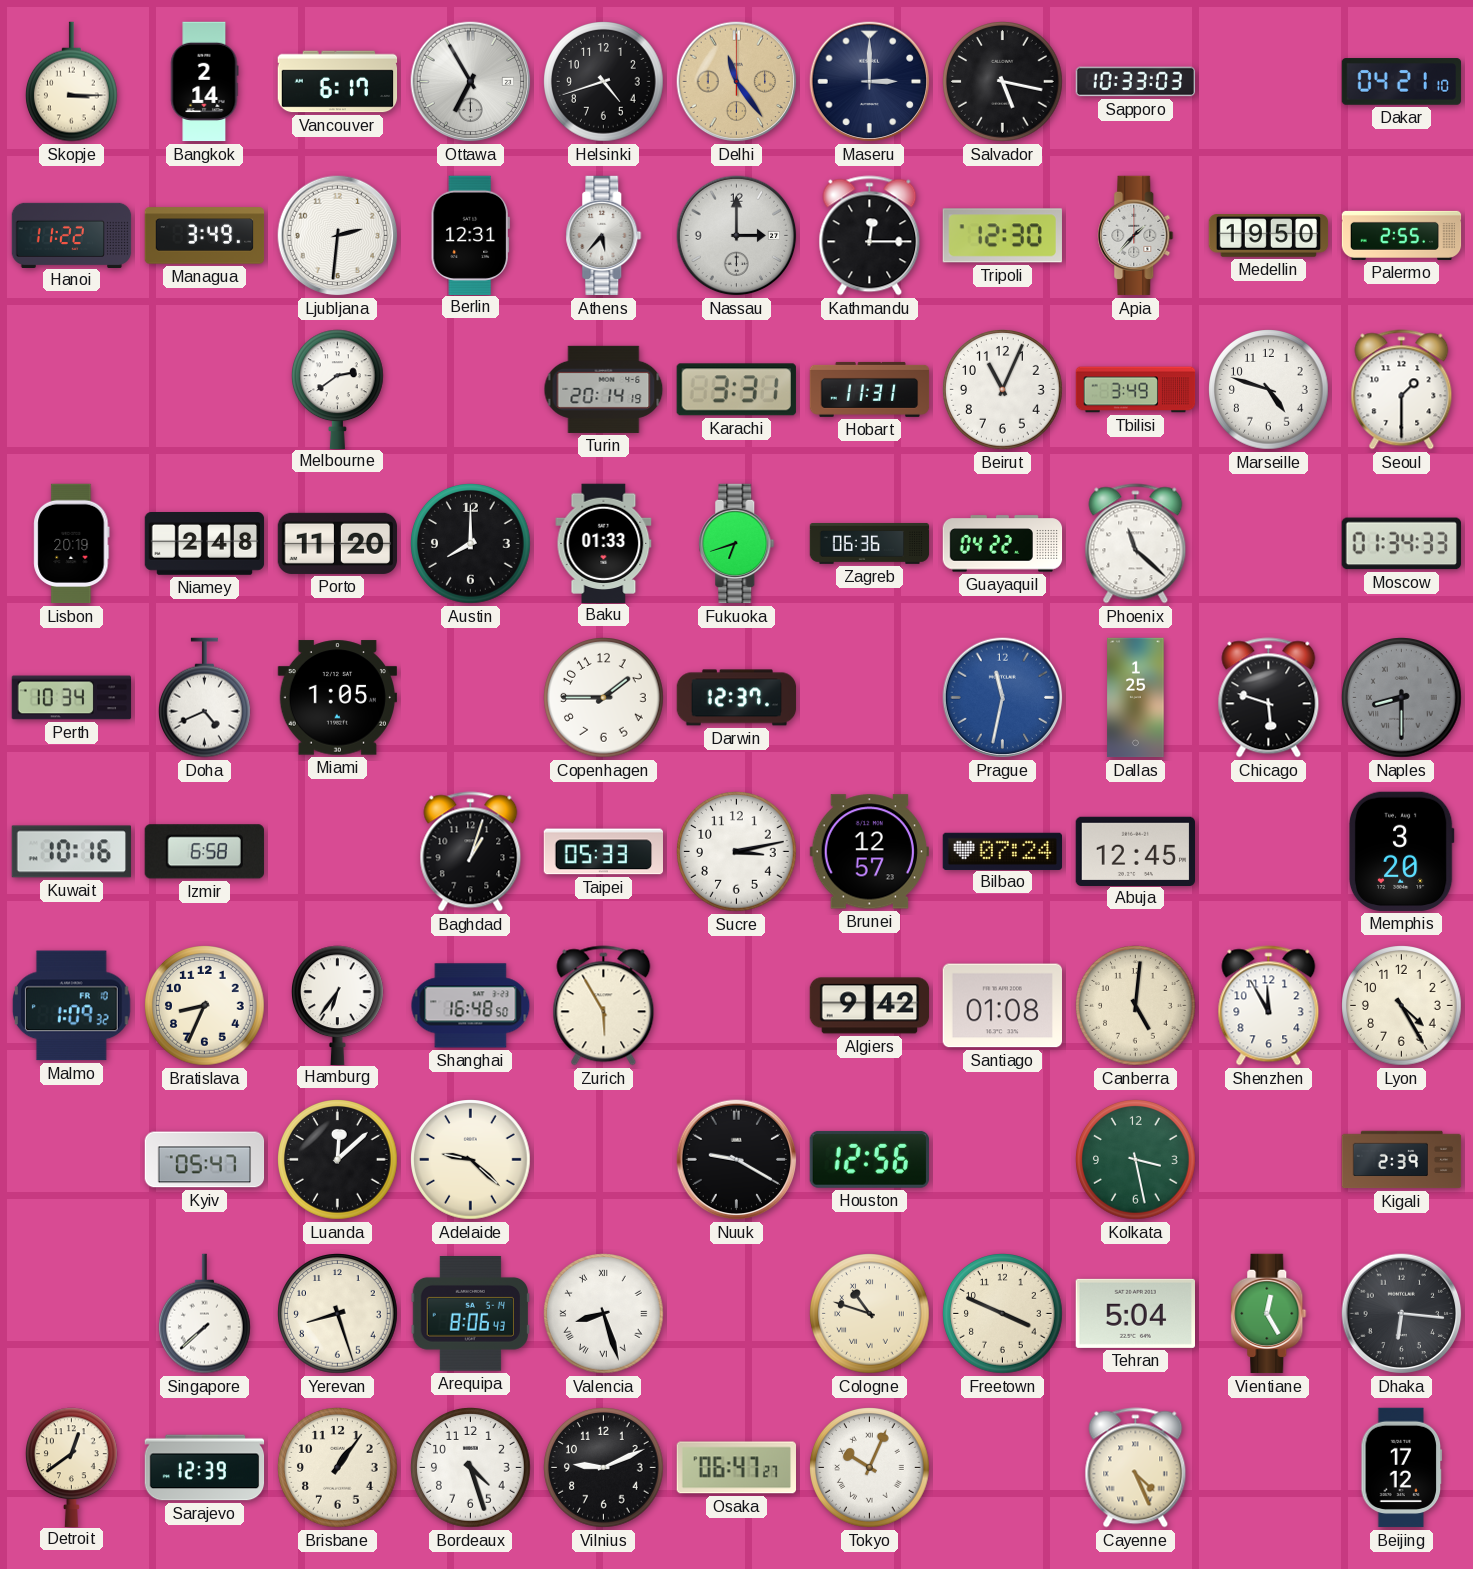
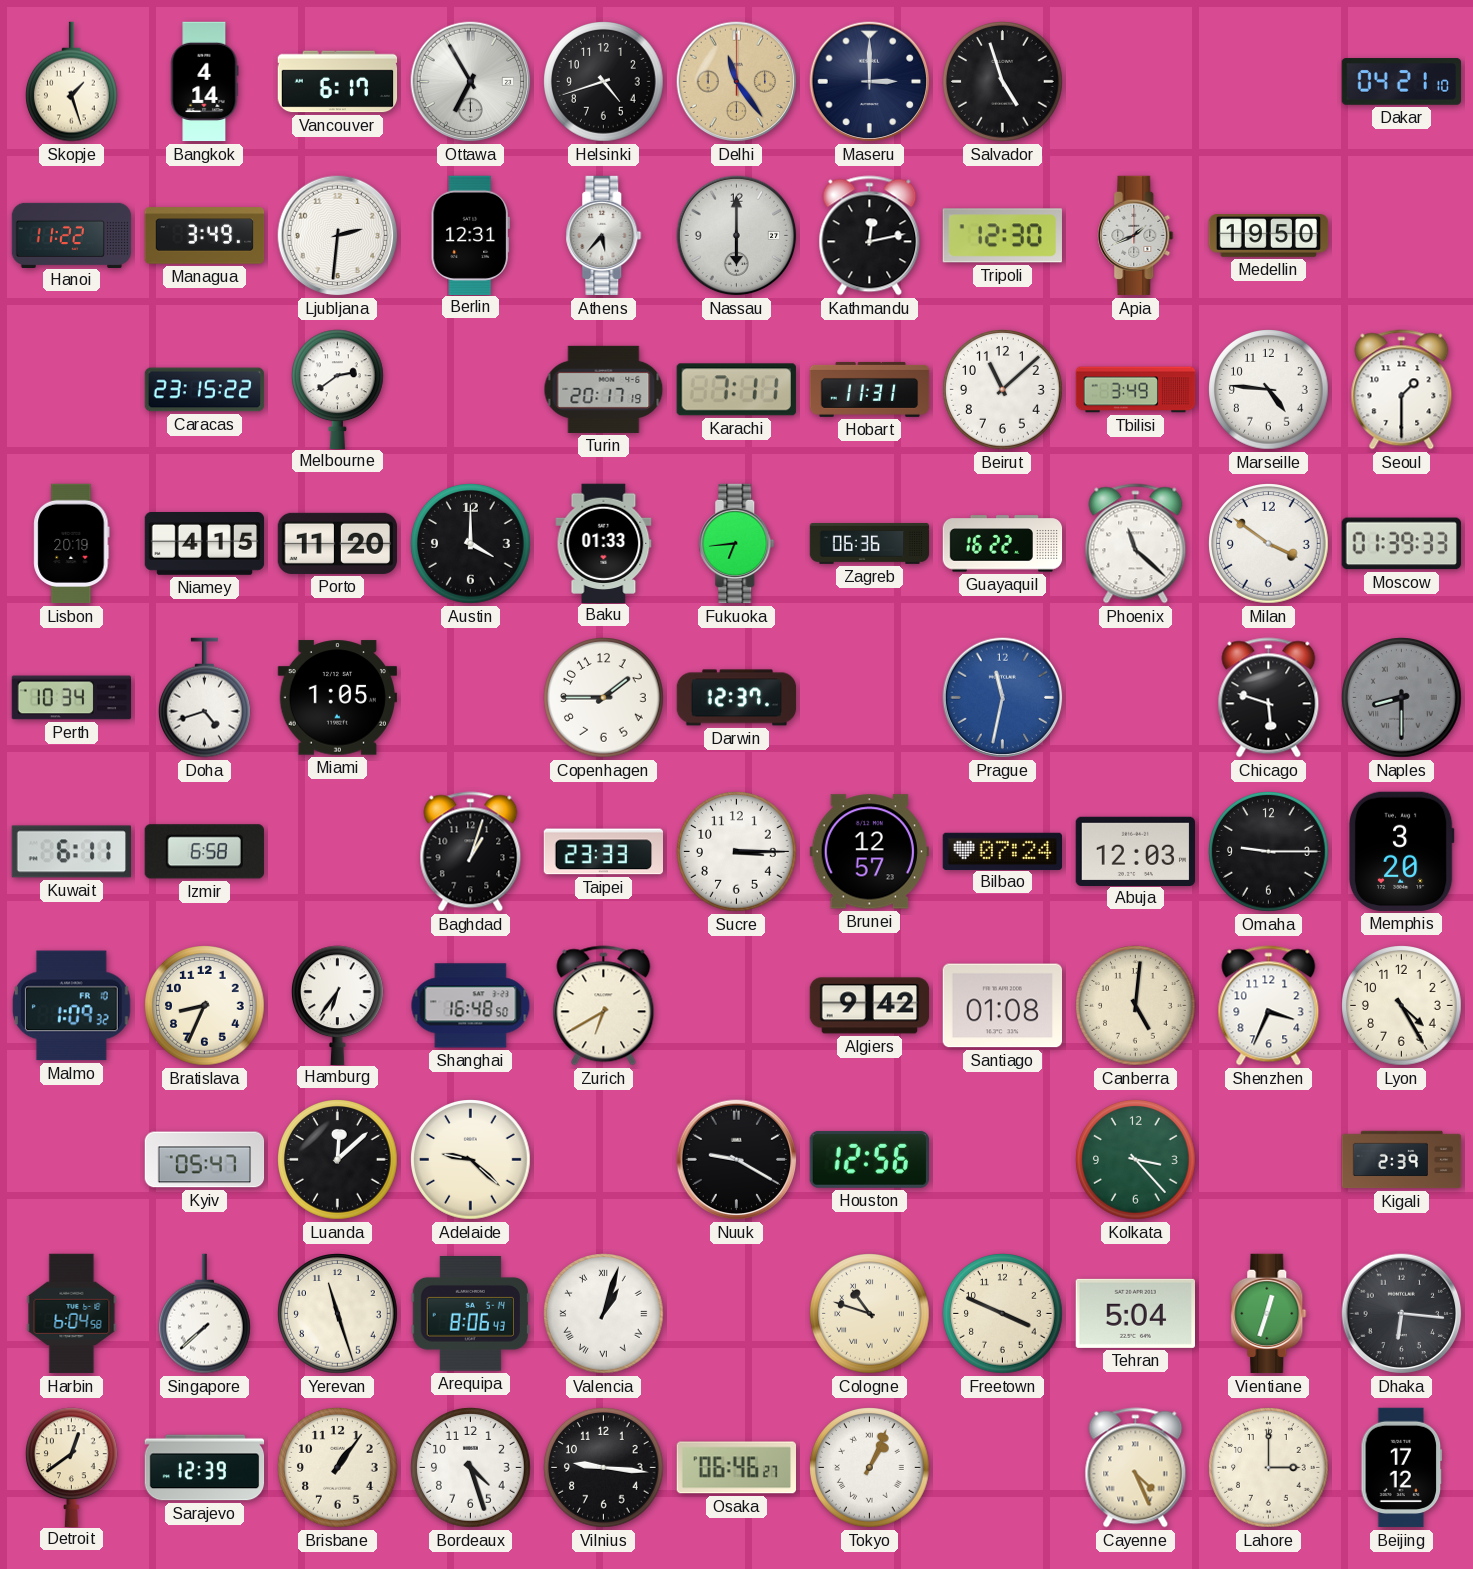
Skopje: 3:15 -> 1:27 (72, 82)
Bangkok: 2:14 -> 4:14 (205, 82)
Salvador: 5:17 -> 4:57 (1003, 82)
Sapporo: 10:33 -> none (1136, 82)
Nassau: 3:00 -> 6:00 (737, 236)
Kathmandu: 12:15 -> 12:13 (870, 236)
Apia: 1:37 -> 1:41 (1136, 236)
Palermo: 2:55 -> none (1402, 235)
Caracas: none -> 23:15 (205, 390)
Turin: 20:14 -> 20:17 (604, 389)
Karachi: 3:31 -> 7:11 (736, 390)
Beirut: 11:04 -> 11:08 (1003, 390)
Marseille: 4:48 -> 4:46 (1269, 390)
Niamey: 2:48 -> 4:15 (205, 544)
Austin: 8:00 -> 4:00 (471, 544)
Fukuoka: 6:42 -> 6:44 (737, 544)
Guayaquil: 04:22 -> 16:22 (1003, 544)
Milan: none -> 3:51 (1269, 544)
Moscow: 01:34 -> 01:39 (1401, 544)
Doha: 4:41 -> 4:42 (205, 698)
Dallas: 1:25 -> none (1136, 698)
Kuwait: 10:16 -> 6:11 (71, 852)
Taipei: 05:33 -> 23:33 (604, 852)
Sucre: 3:13 -> 3:15 (737, 852)
Abuja: 12:45 -> 12:03 (1135, 851)
Omaha: none -> 9:15 (1269, 852)
Zurich: 5:55 -> 6:40 (604, 1006)
Shenzhen: 11:55 -> 3:34 (1269, 1006)
Kolkata: 3:28 -> 3:23 (1136, 1160)
Harbin: none -> 6:04 (72, 1314)
Yerevan: 8:27 -> 11:27 (338, 1314)
Valencia: 8:27 -> 1:03 (604, 1314)
Vientiane: 12:25 -> 12:33 (1269, 1314)
Vilnius: 9:11 -> 9:16 (604, 1468)
Osaka: 06:47 -> 06:46 (736, 1468)
Tokyo: 10:04 -> 1:04 (870, 1468)
Lahore: none -> 3:00 (1269, 1468)
